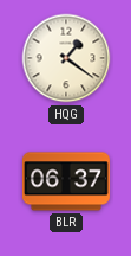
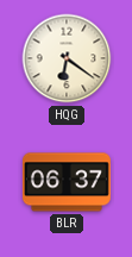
HQG: 1:21 -> 6:21 (67, 58)
